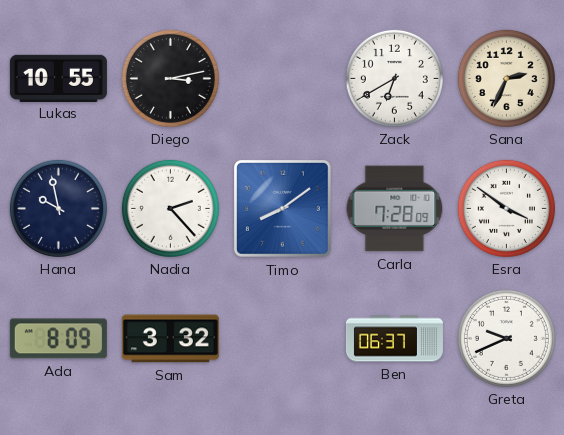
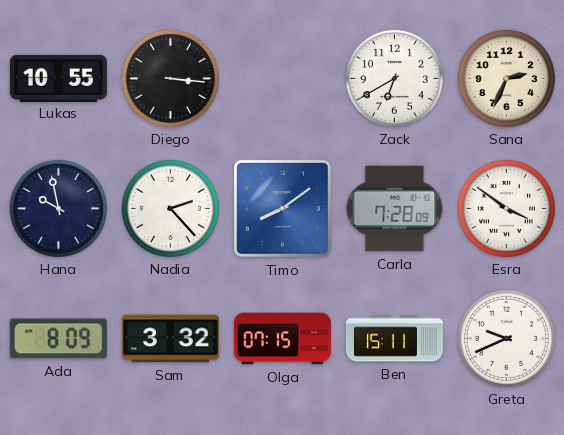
Diego: 3:13 -> 3:16 (170, 78)
Olga: none -> 07:15 (282, 339)
Ben: 06:37 -> 15:11 (394, 339)
